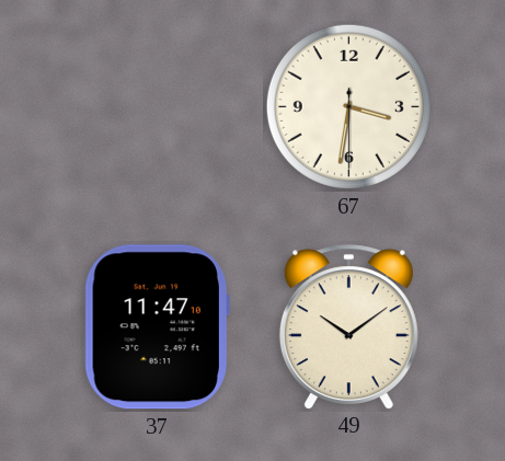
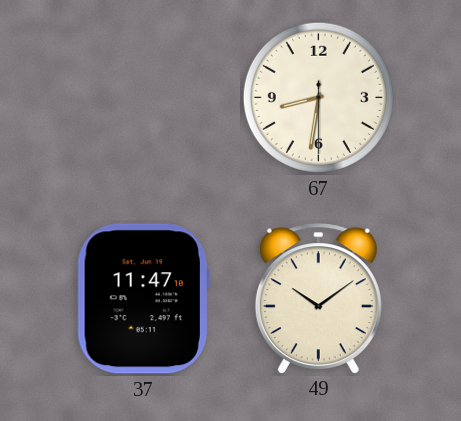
67: 3:31 -> 8:31 (318, 97)
